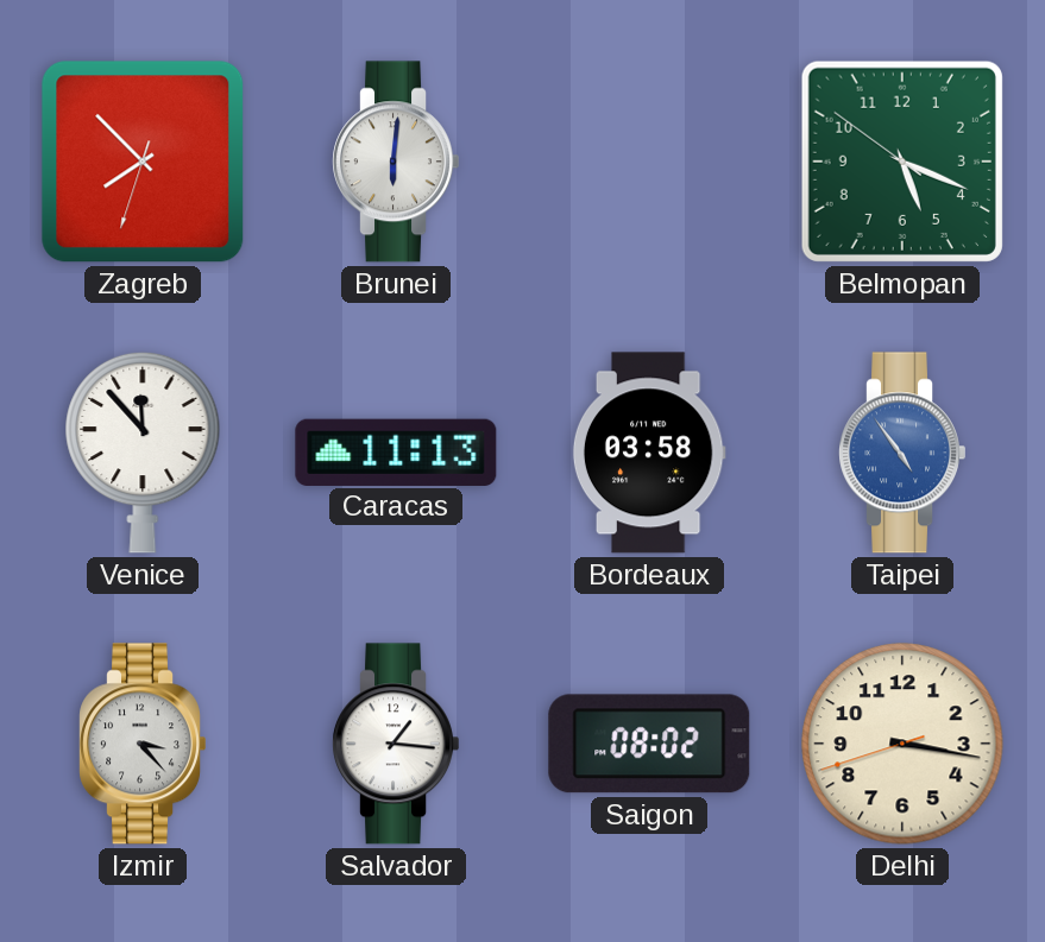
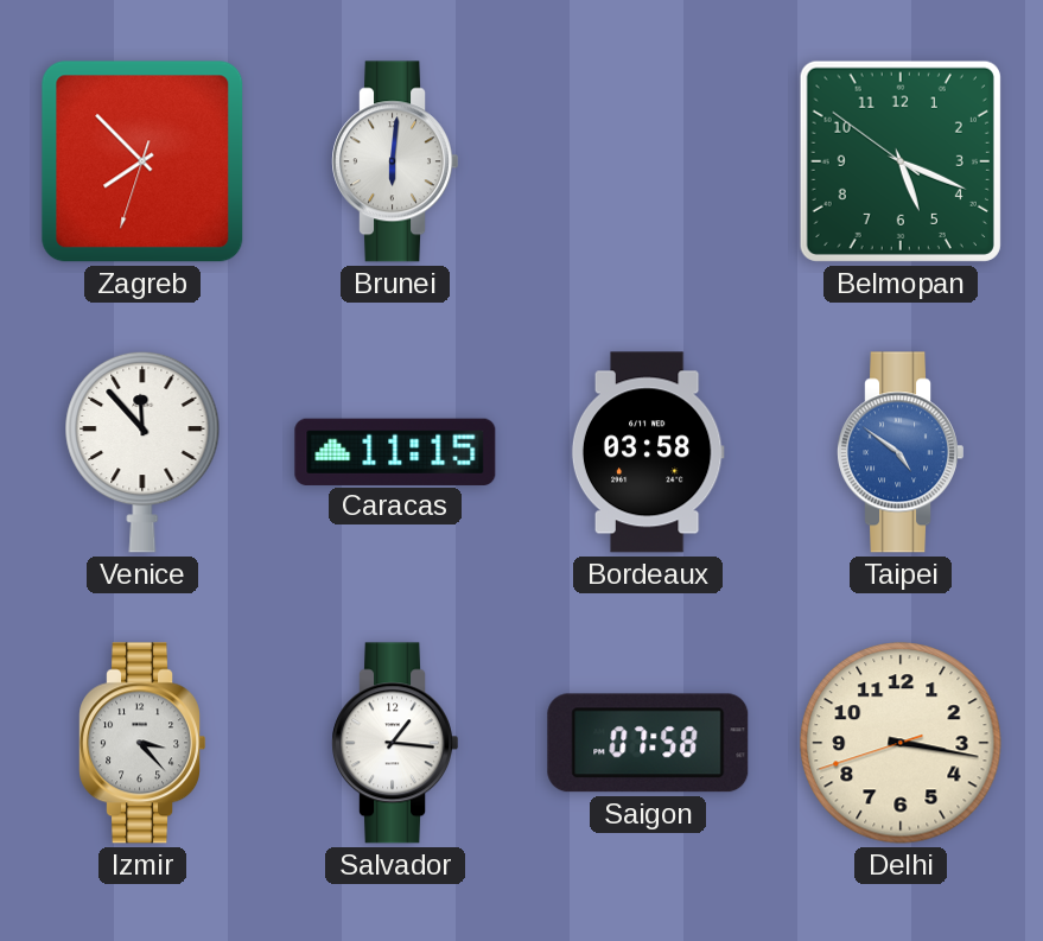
Caracas: 11:13 -> 11:15 (395, 451)
Taipei: 4:54 -> 4:51 (899, 452)
Saigon: 08:02 -> 07:58 (648, 743)
